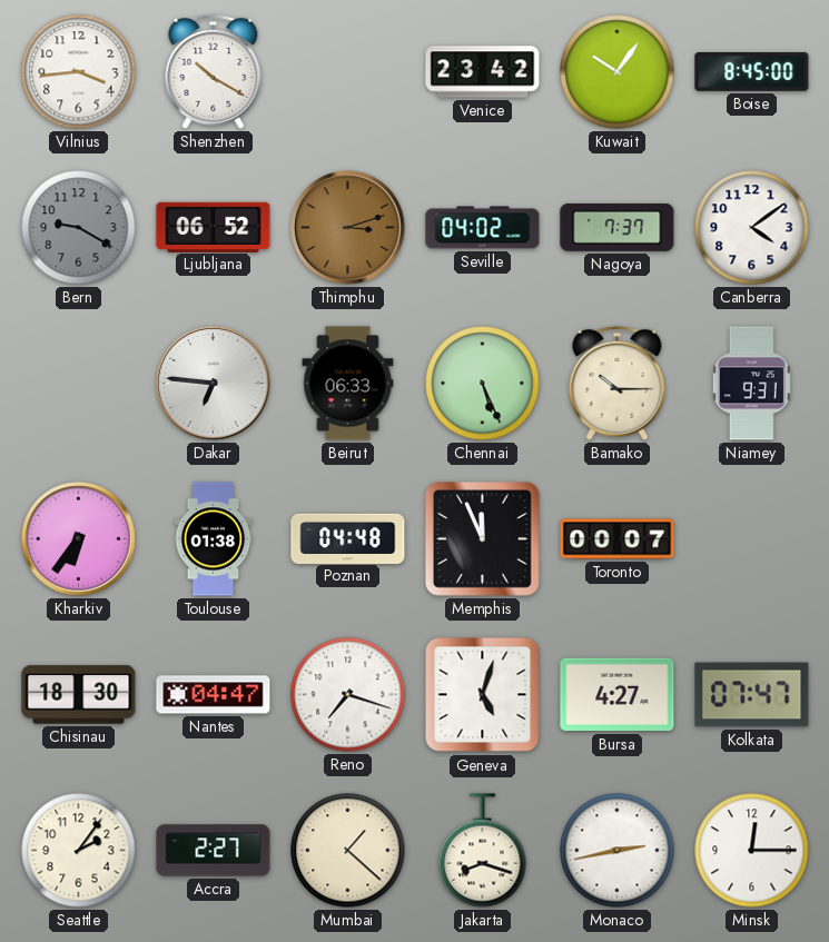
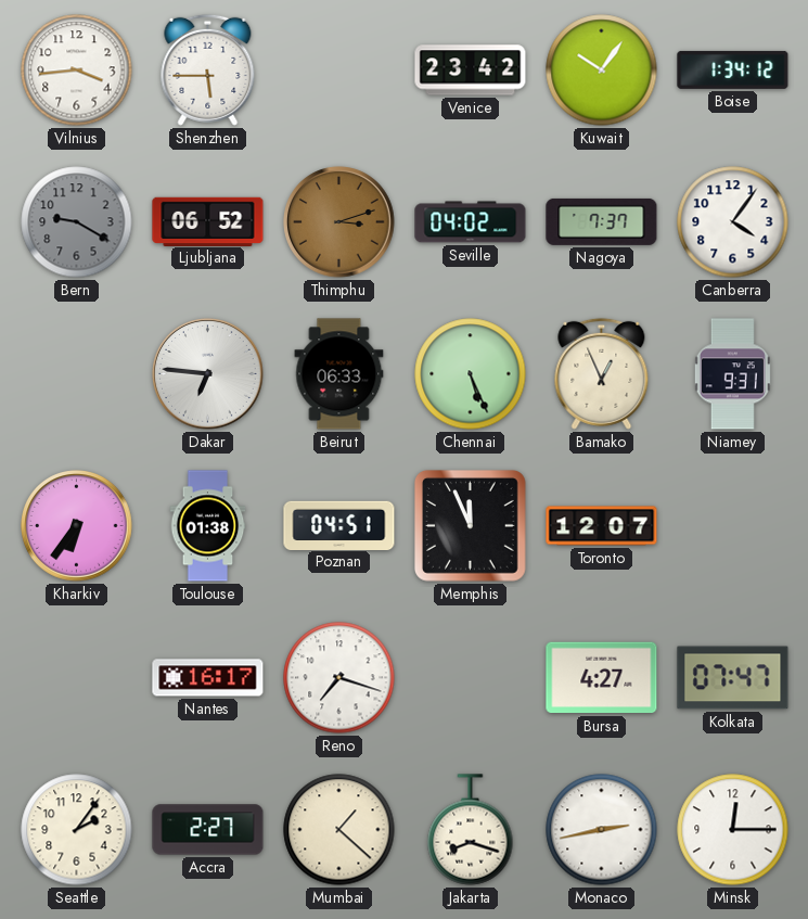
Shenzhen: 10:20 -> 5:45 (208, 69)
Boise: 8:45 -> 1:34 (733, 69)
Canberra: 4:09 -> 4:06 (733, 222)
Bamako: 10:15 -> 12:56 (602, 373)
Poznan: 04:48 -> 04:51 (339, 525)
Toronto: 00:07 -> 12:07 (602, 526)
Chisinau: 18:30 -> none (79, 695)
Nantes: 04:47 -> 16:17 (208, 678)
Geneva: 5:03 -> none (483, 695)
